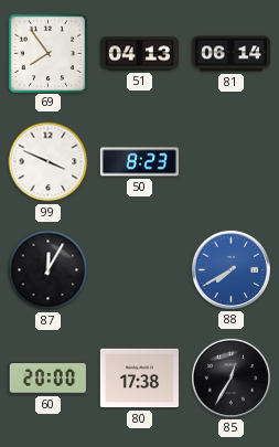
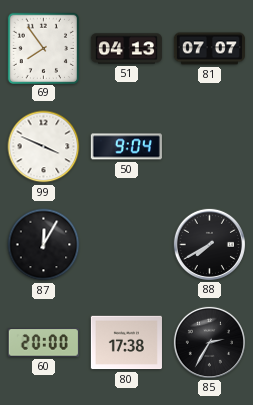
81: 06:14 -> 07:07 (209, 49)
50: 8:23 -> 9:04 (126, 147)
88 dial: blue -> black (209, 244)
85: 12:35 -> 2:35 (209, 342)
